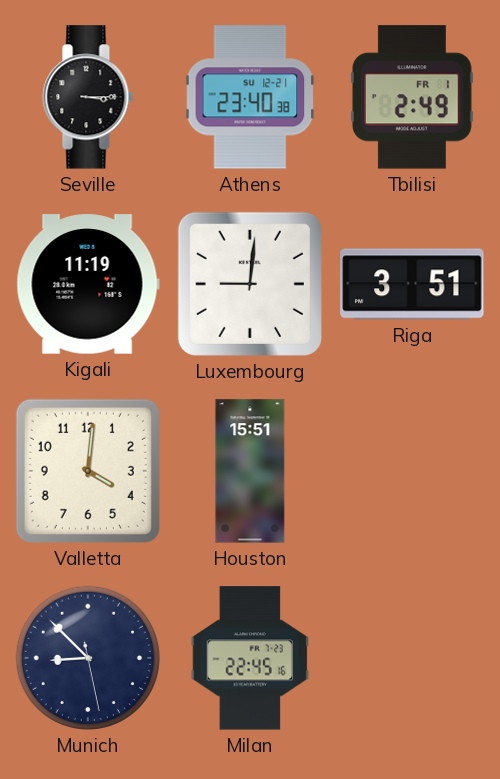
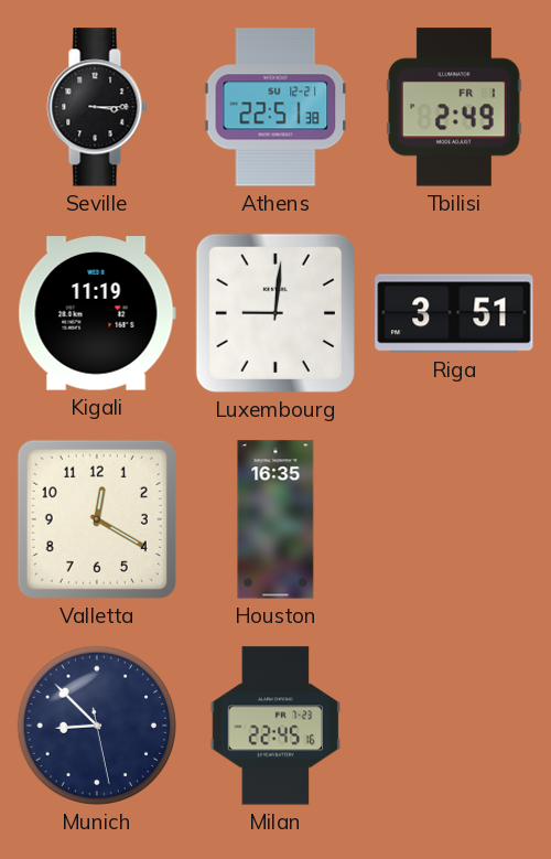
Athens: 23:40 -> 22:51 (275, 107)
Valletta: 4:01 -> 12:20 (97, 519)
Houston: 15:51 -> 16:35 (275, 519)
